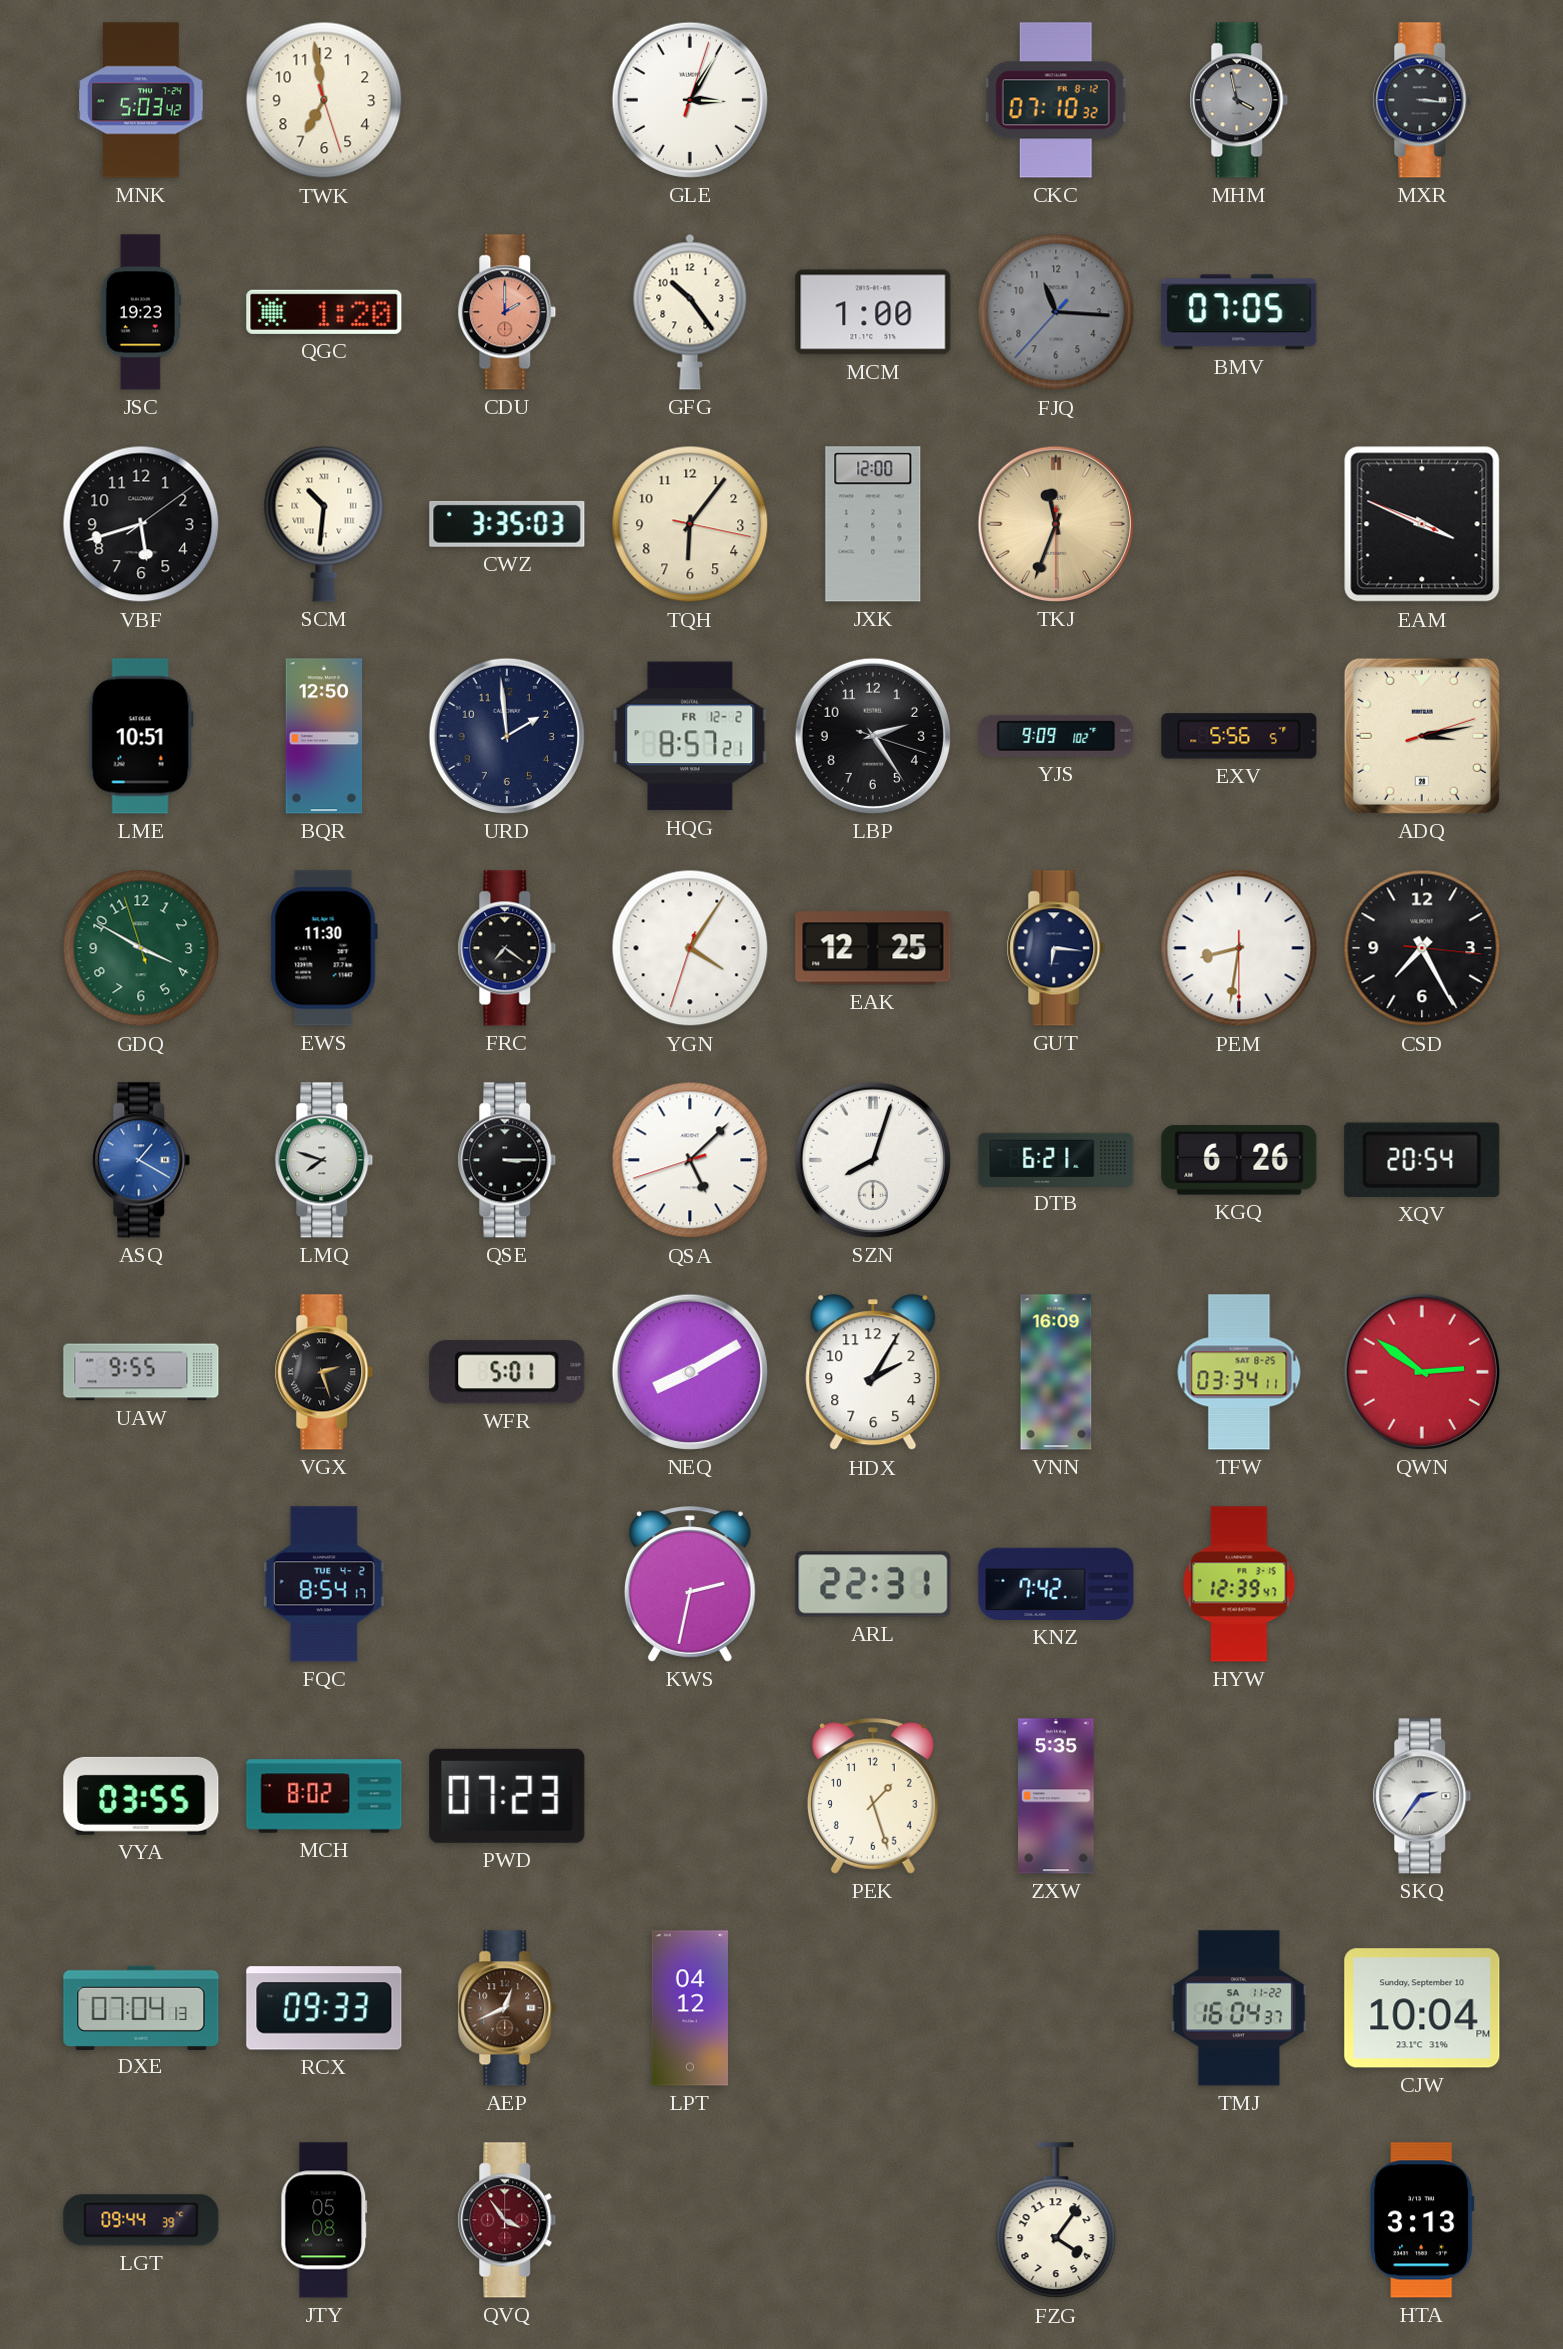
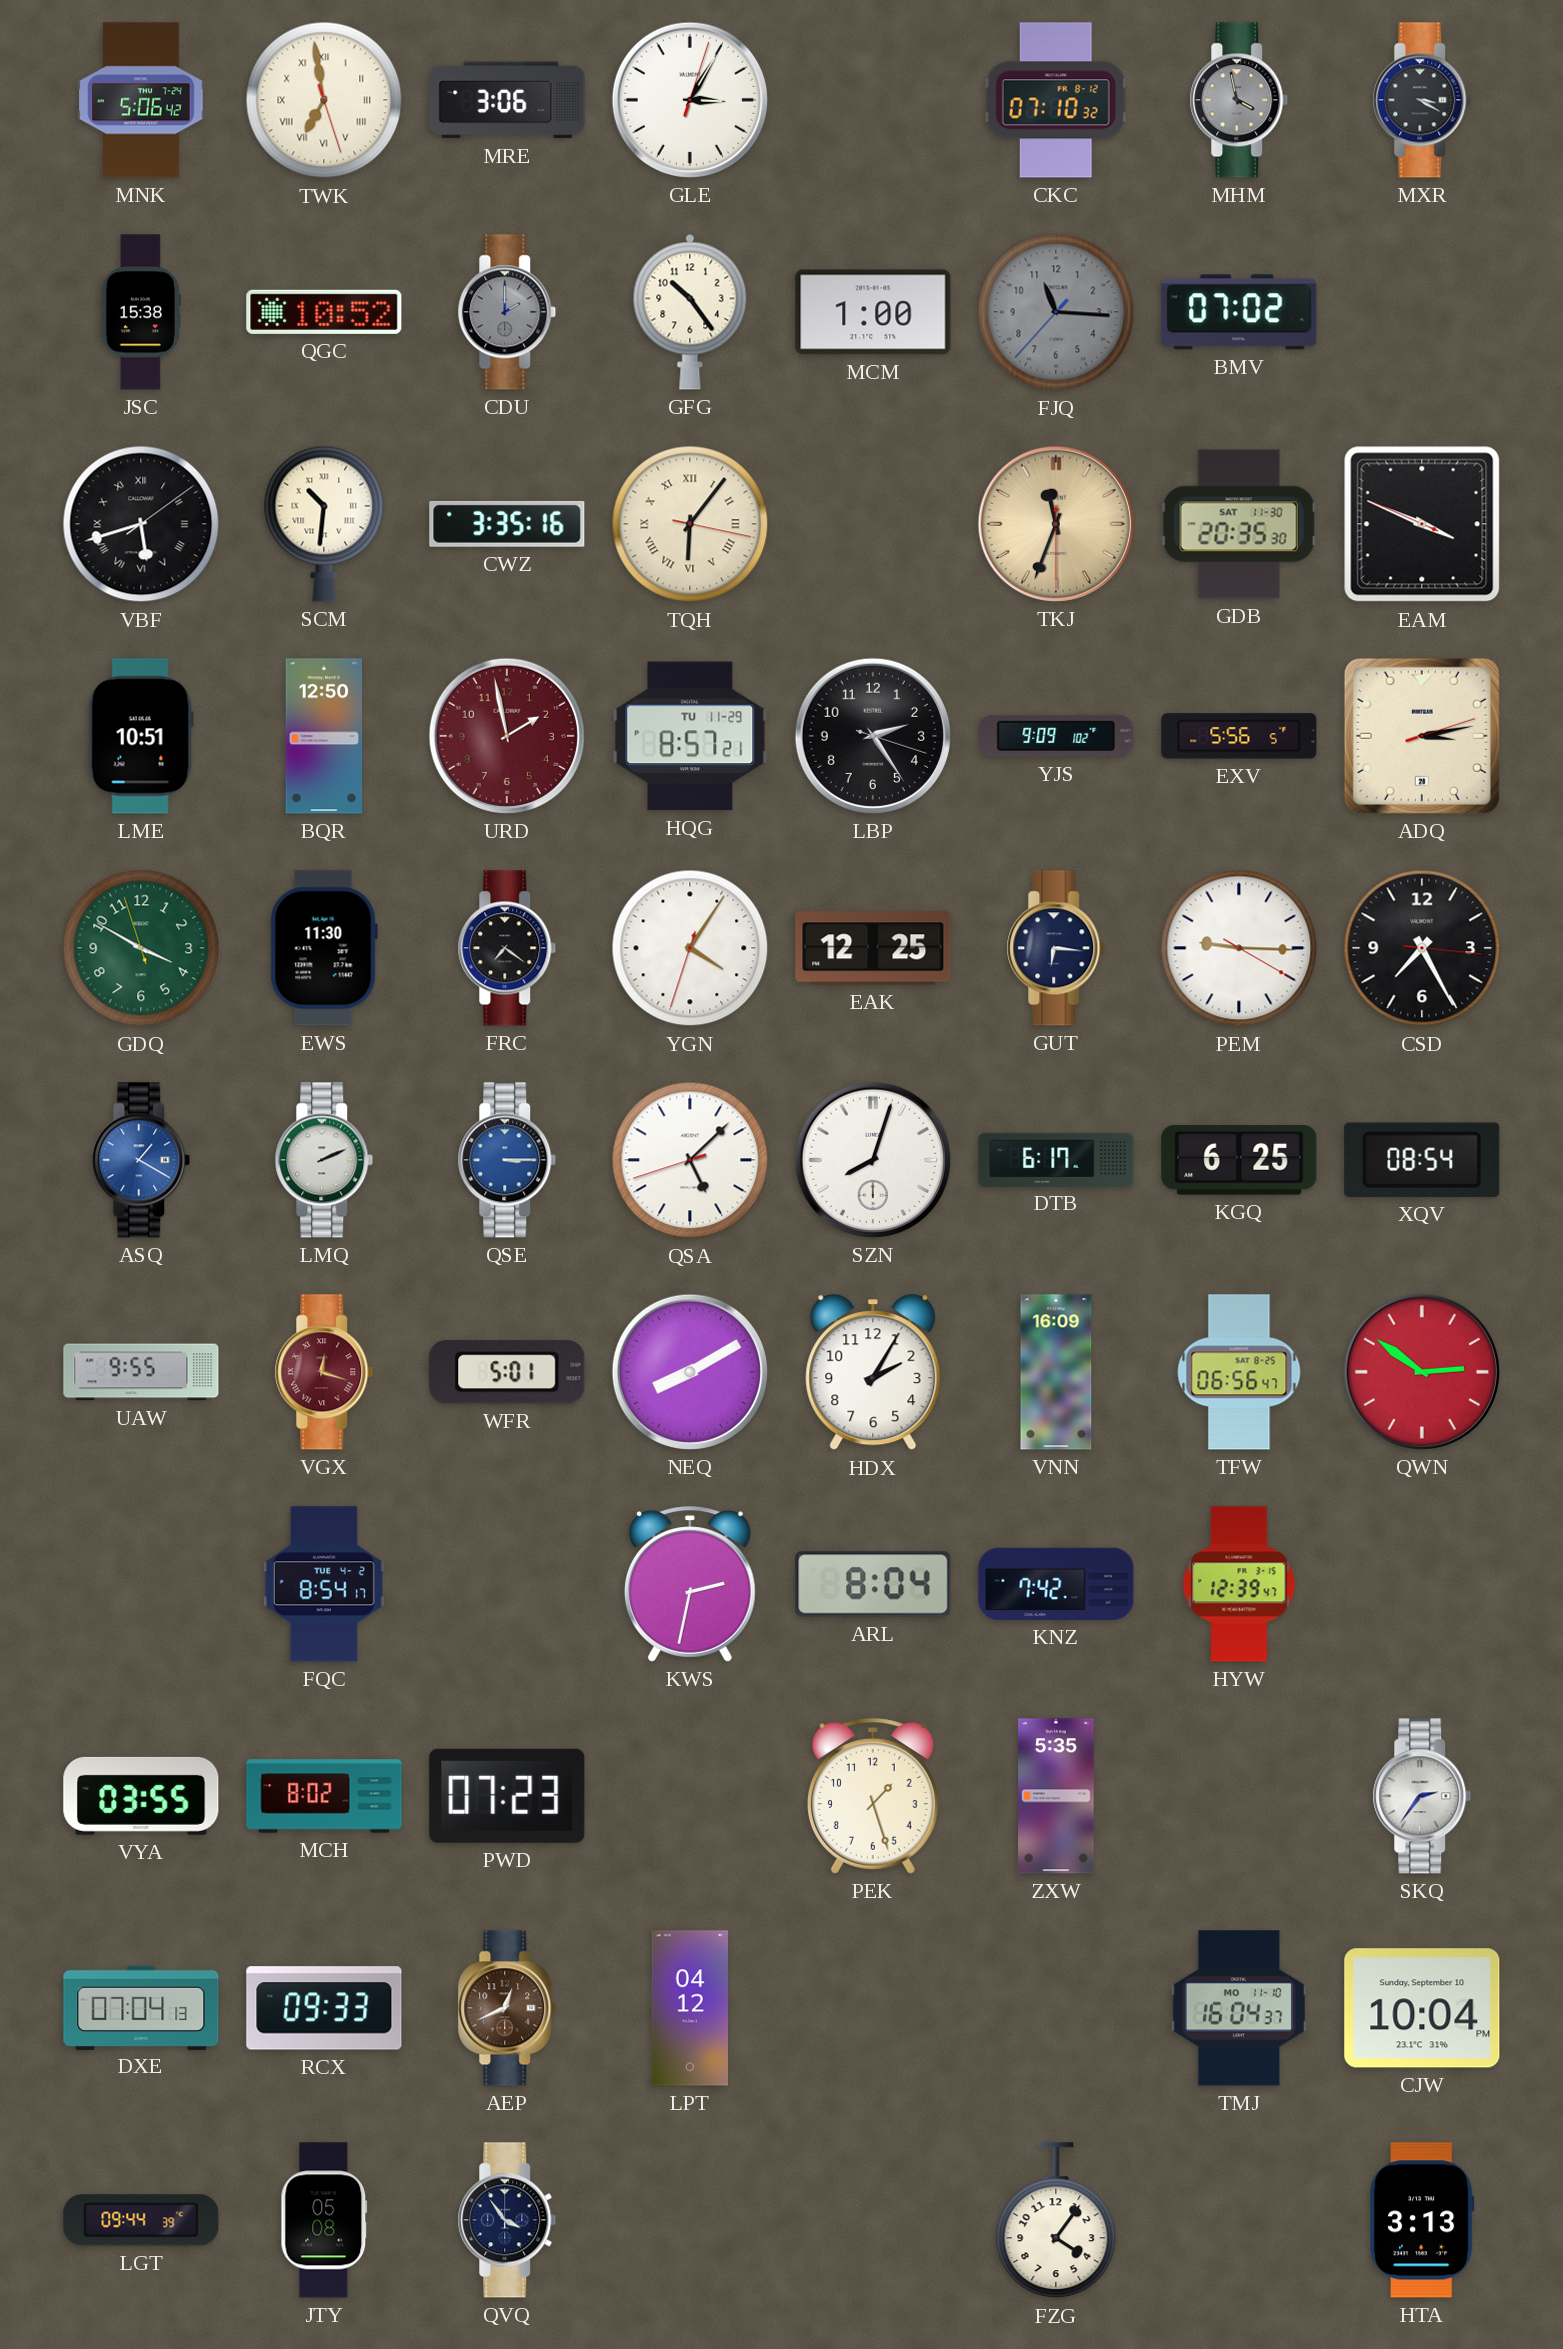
MNK: 5:03 -> 5:06 (141, 100)
TWK numerals: Arabic -> Roman (324, 100)
MRE: none -> 3:06 (507, 100)
MXR: 3:16 -> 3:20 (1422, 100)
JSC: 19:23 -> 15:38 (141, 312)
QGC: 1:20 -> 10:52 (324, 312)
CDU dial: salmon -> grey (507, 312)
BMV: 07:05 -> 07:02 (1239, 312)
VBF numerals: Arabic -> Roman (141, 524)
CWZ: 3:35:03 -> 3:35:16 (507, 524)
TQH numerals: Arabic -> Roman (690, 524)
JXK: 12:00 -> none (873, 524)
GDB: none -> 20:35 (1239, 524)
URD: 1:59 -> 1:58 (507, 736)
URD dial: navy -> burgundy (507, 736)
HQG date: FR 12-2 -> TU 11-29 (690, 736)
PEM: 8:31 -> 9:15 (1239, 948)
LMQ: 7:48 -> 2:11 (324, 1160)
QSE dial: black -> blue (507, 1160)
DTB: 6:21 -> 6:17 (1056, 1159)
KGQ: 6:26 -> 6:25 (1239, 1160)
XQV: 20:54 -> 08:54 (1422, 1160)
VGX: 2:27 -> 12:18 (324, 1372)
VGX dial: black -> burgundy (324, 1372)
TFW: 03:34 -> 06:56 (1239, 1372)
ARL: 22:31 -> 8:04 (873, 1584)
TMJ date: SA 11-22 -> MO 11-10 (1239, 2008)
QVQ dial: burgundy -> navy (507, 2220)
